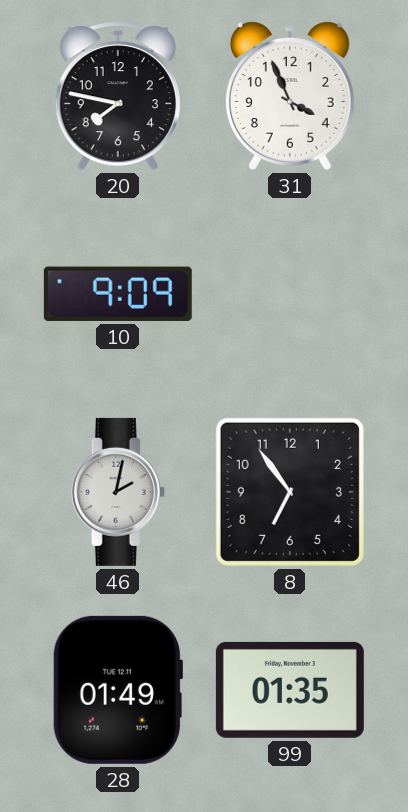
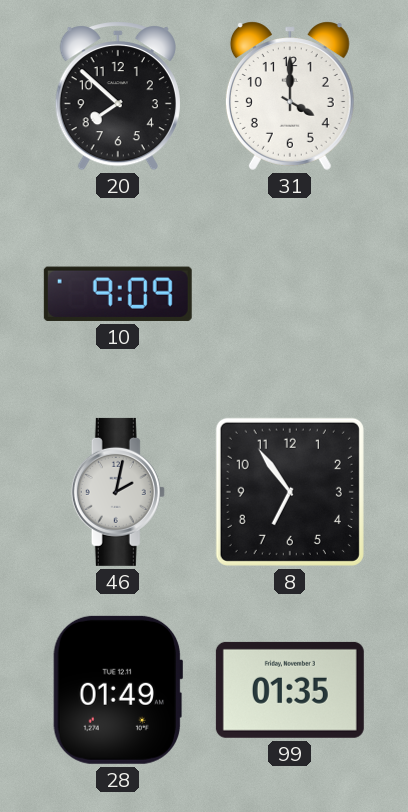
20: 7:47 -> 7:52 (118, 97)
31: 3:56 -> 4:00 (290, 96)
